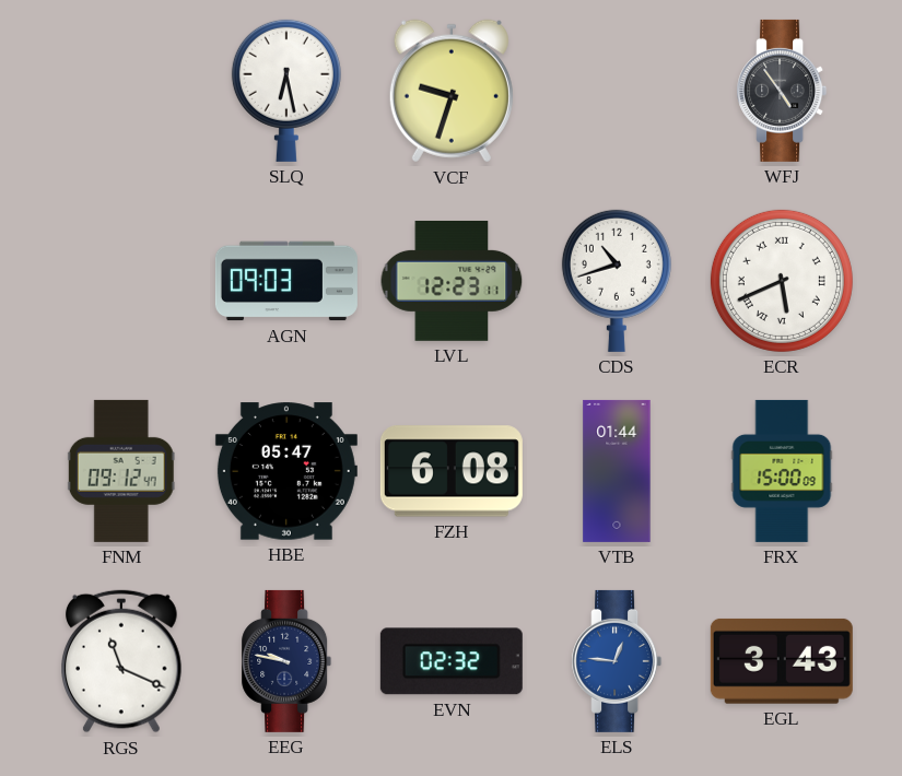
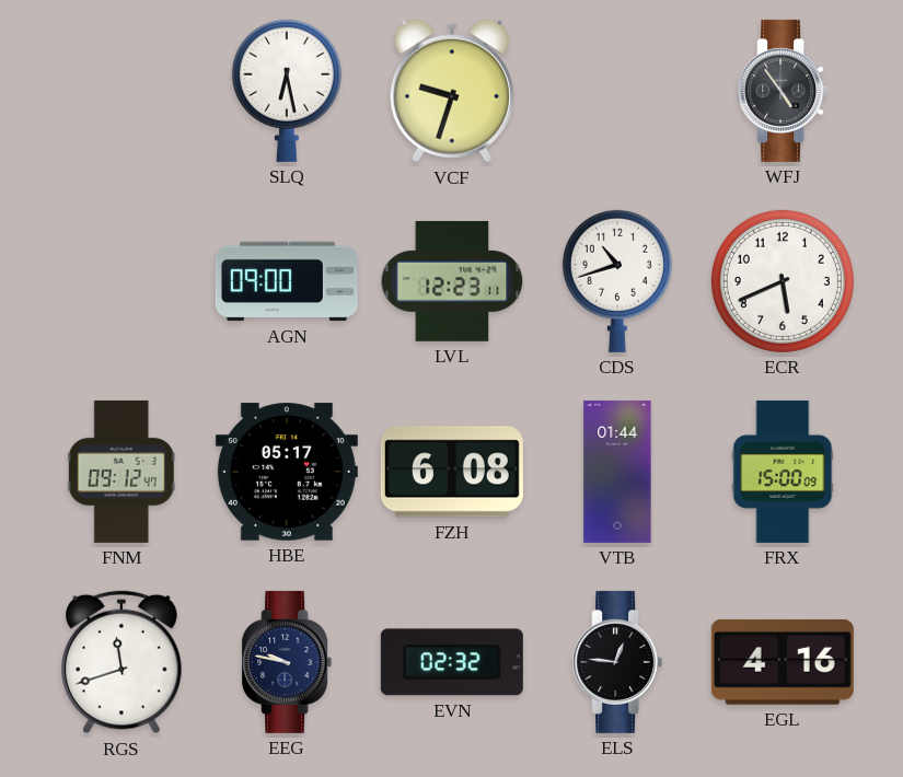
AGN: 09:03 -> 09:00 (287, 281)
ECR numerals: Roman -> Arabic (783, 281)
HBE: 05:47 -> 05:17 (287, 472)
RGS: 11:19 -> 11:42 (123, 662)
ELS dial: blue -> black (617, 662)
EGL: 3:43 -> 4:16 (783, 662)
